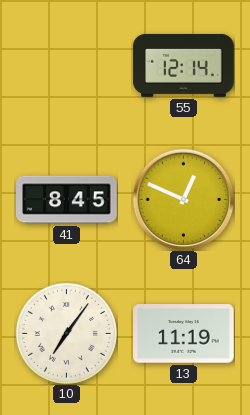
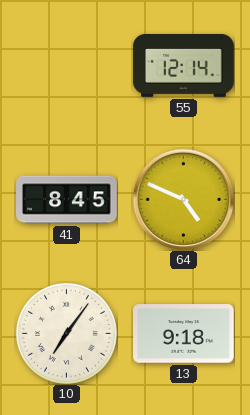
64: 12:49 -> 4:49 (183, 199)
13: 11:19 -> 9:18 (184, 334)
